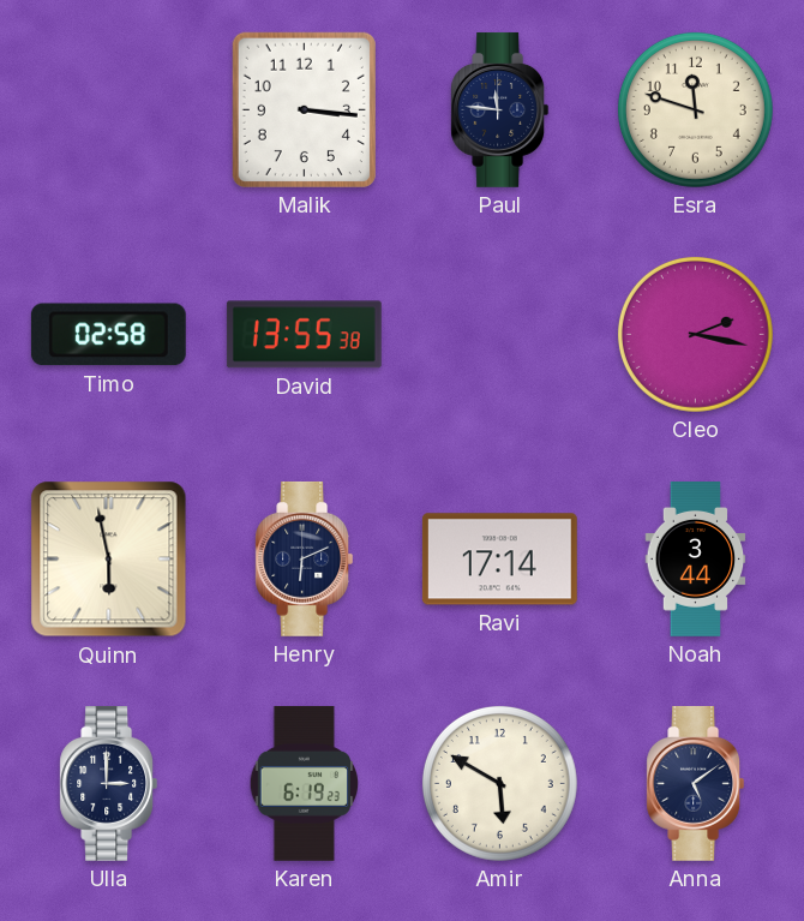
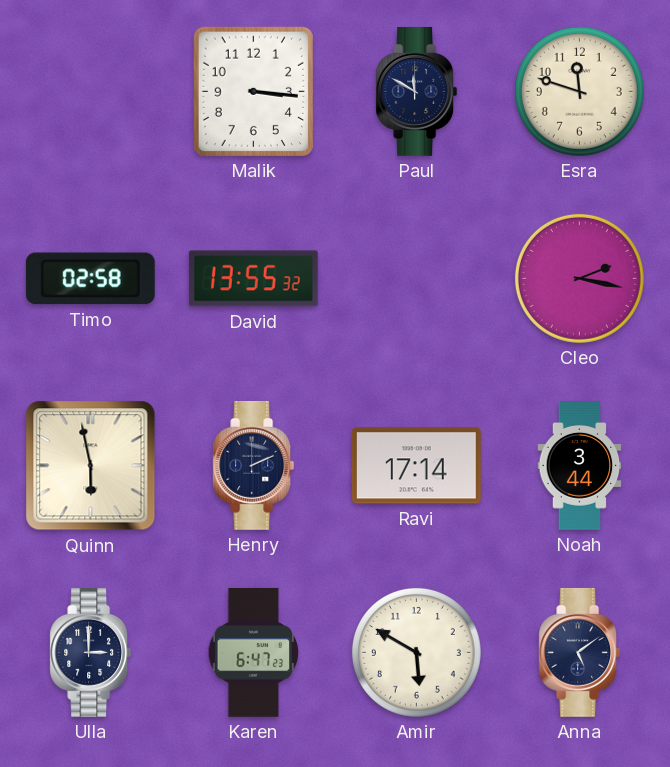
Paul: 11:46 -> 11:50 (417, 91)
David: 13:55:38 -> 13:55:32 (253, 279)
Henry: 6:11 -> 2:11 (254, 465)
Karen: 6:19 -> 6:47 (254, 652)
